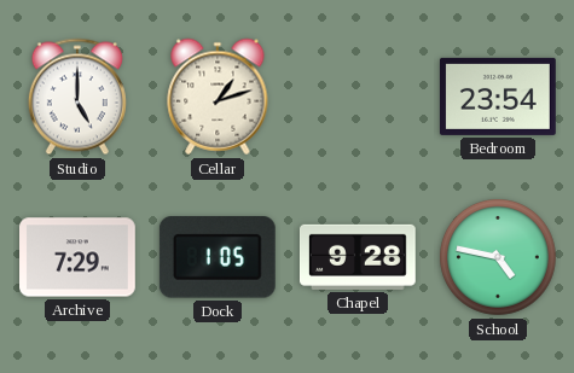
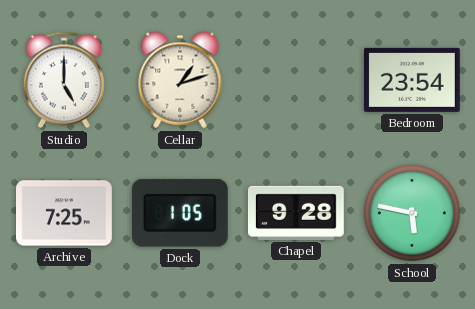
Archive: 7:29 -> 7:25 (65, 213)
School: 4:47 -> 5:47 (413, 214)
